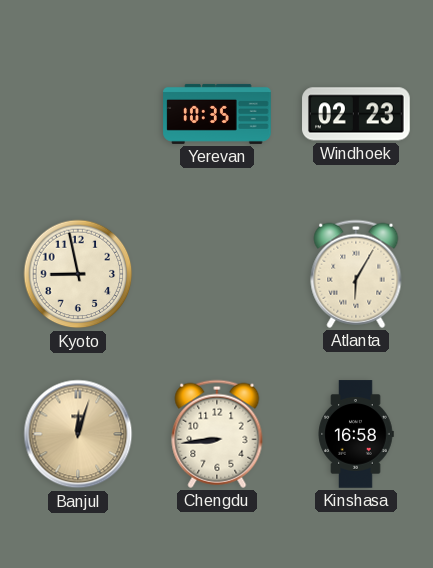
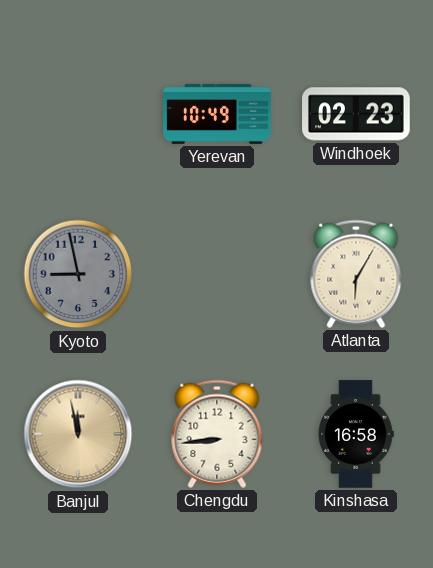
Yerevan: 10:35 -> 10:49 (217, 114)
Kyoto dial: cream -> grey (78, 274)
Banjul: 12:03 -> 11:58 (78, 434)
